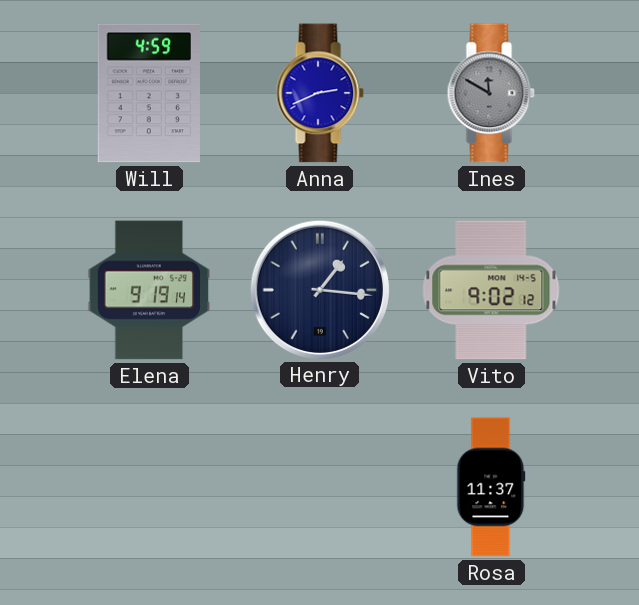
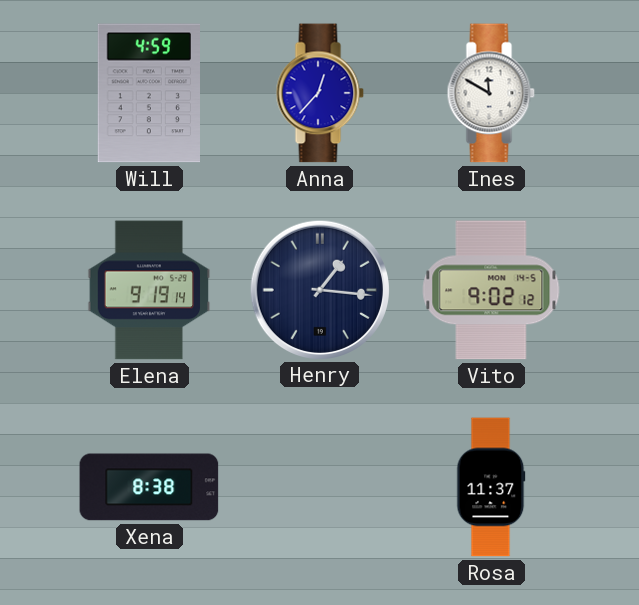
Anna: 2:41 -> 12:37 (320, 93)
Ines dial: grey -> white (491, 93)
Xena: none -> 8:38 (149, 487)
